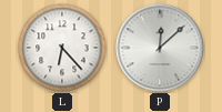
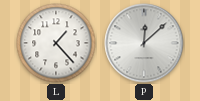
L: 6:23 -> 1:23 (56, 43)
